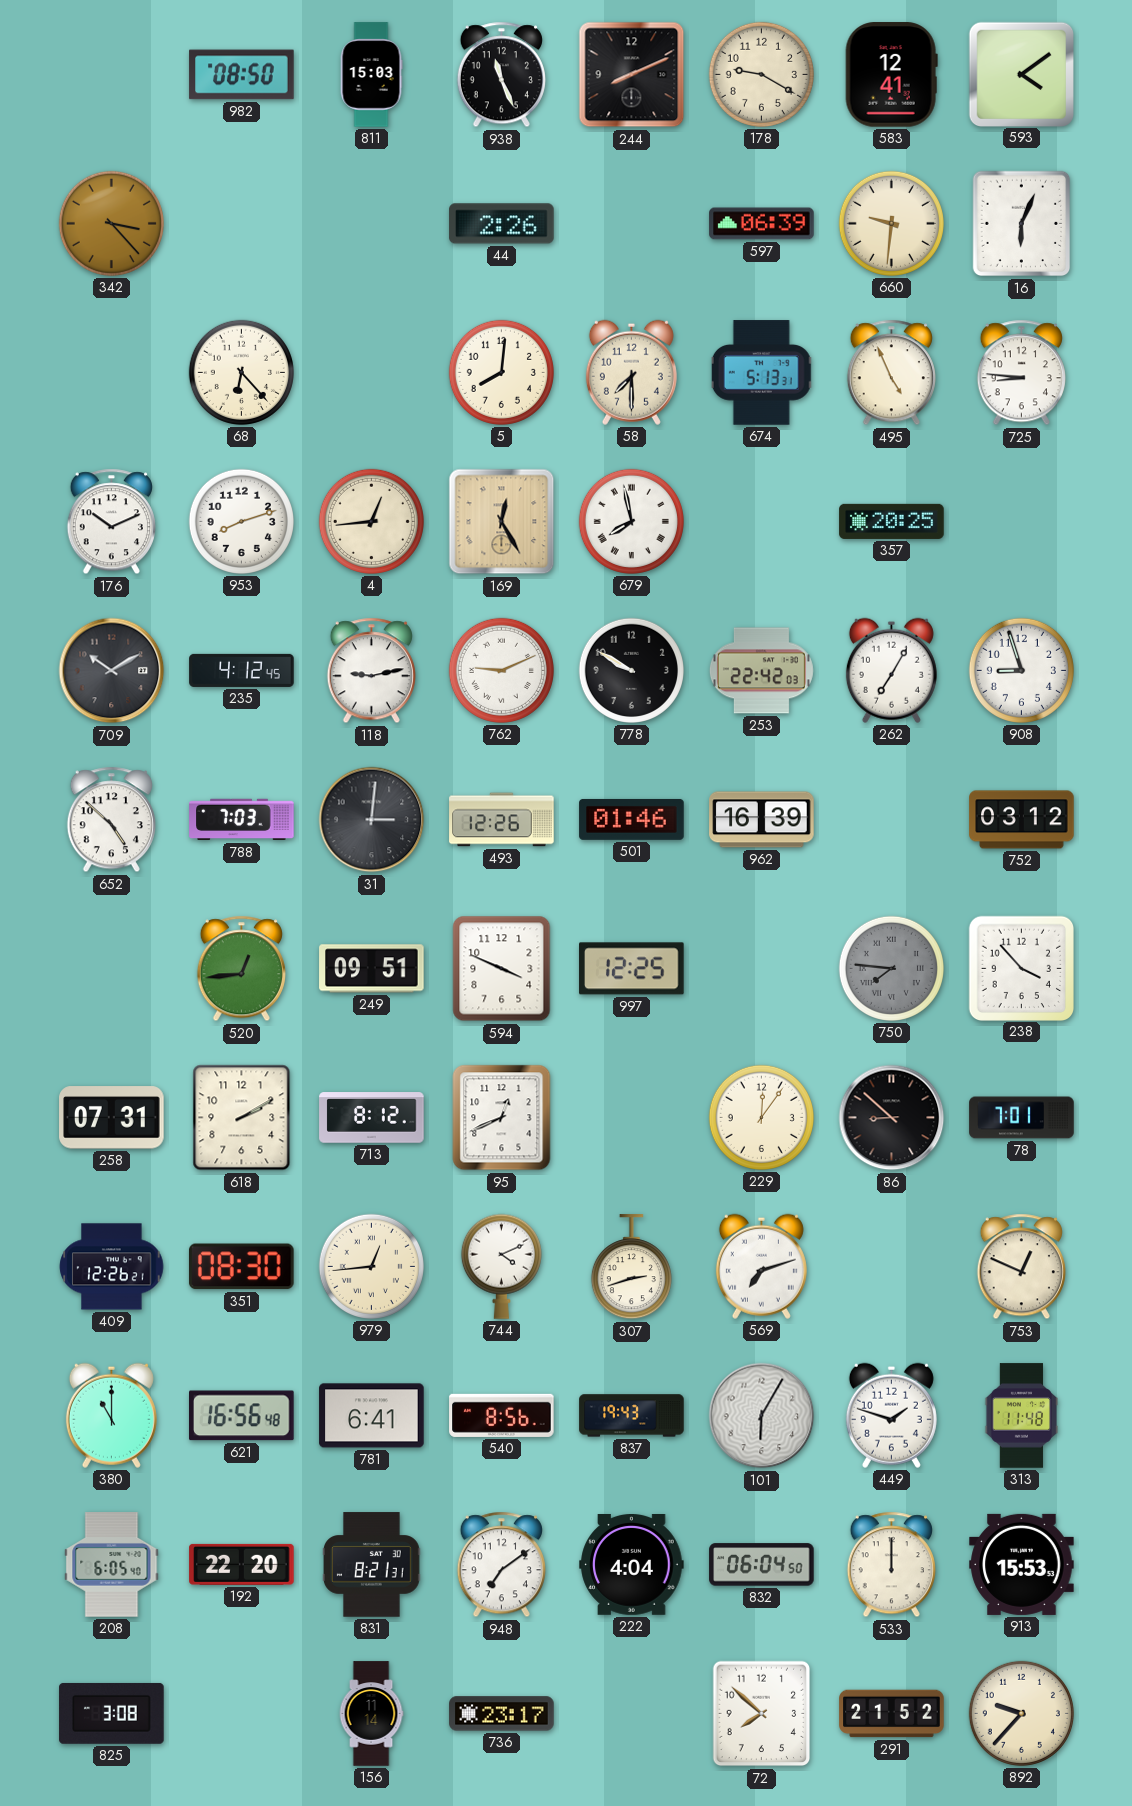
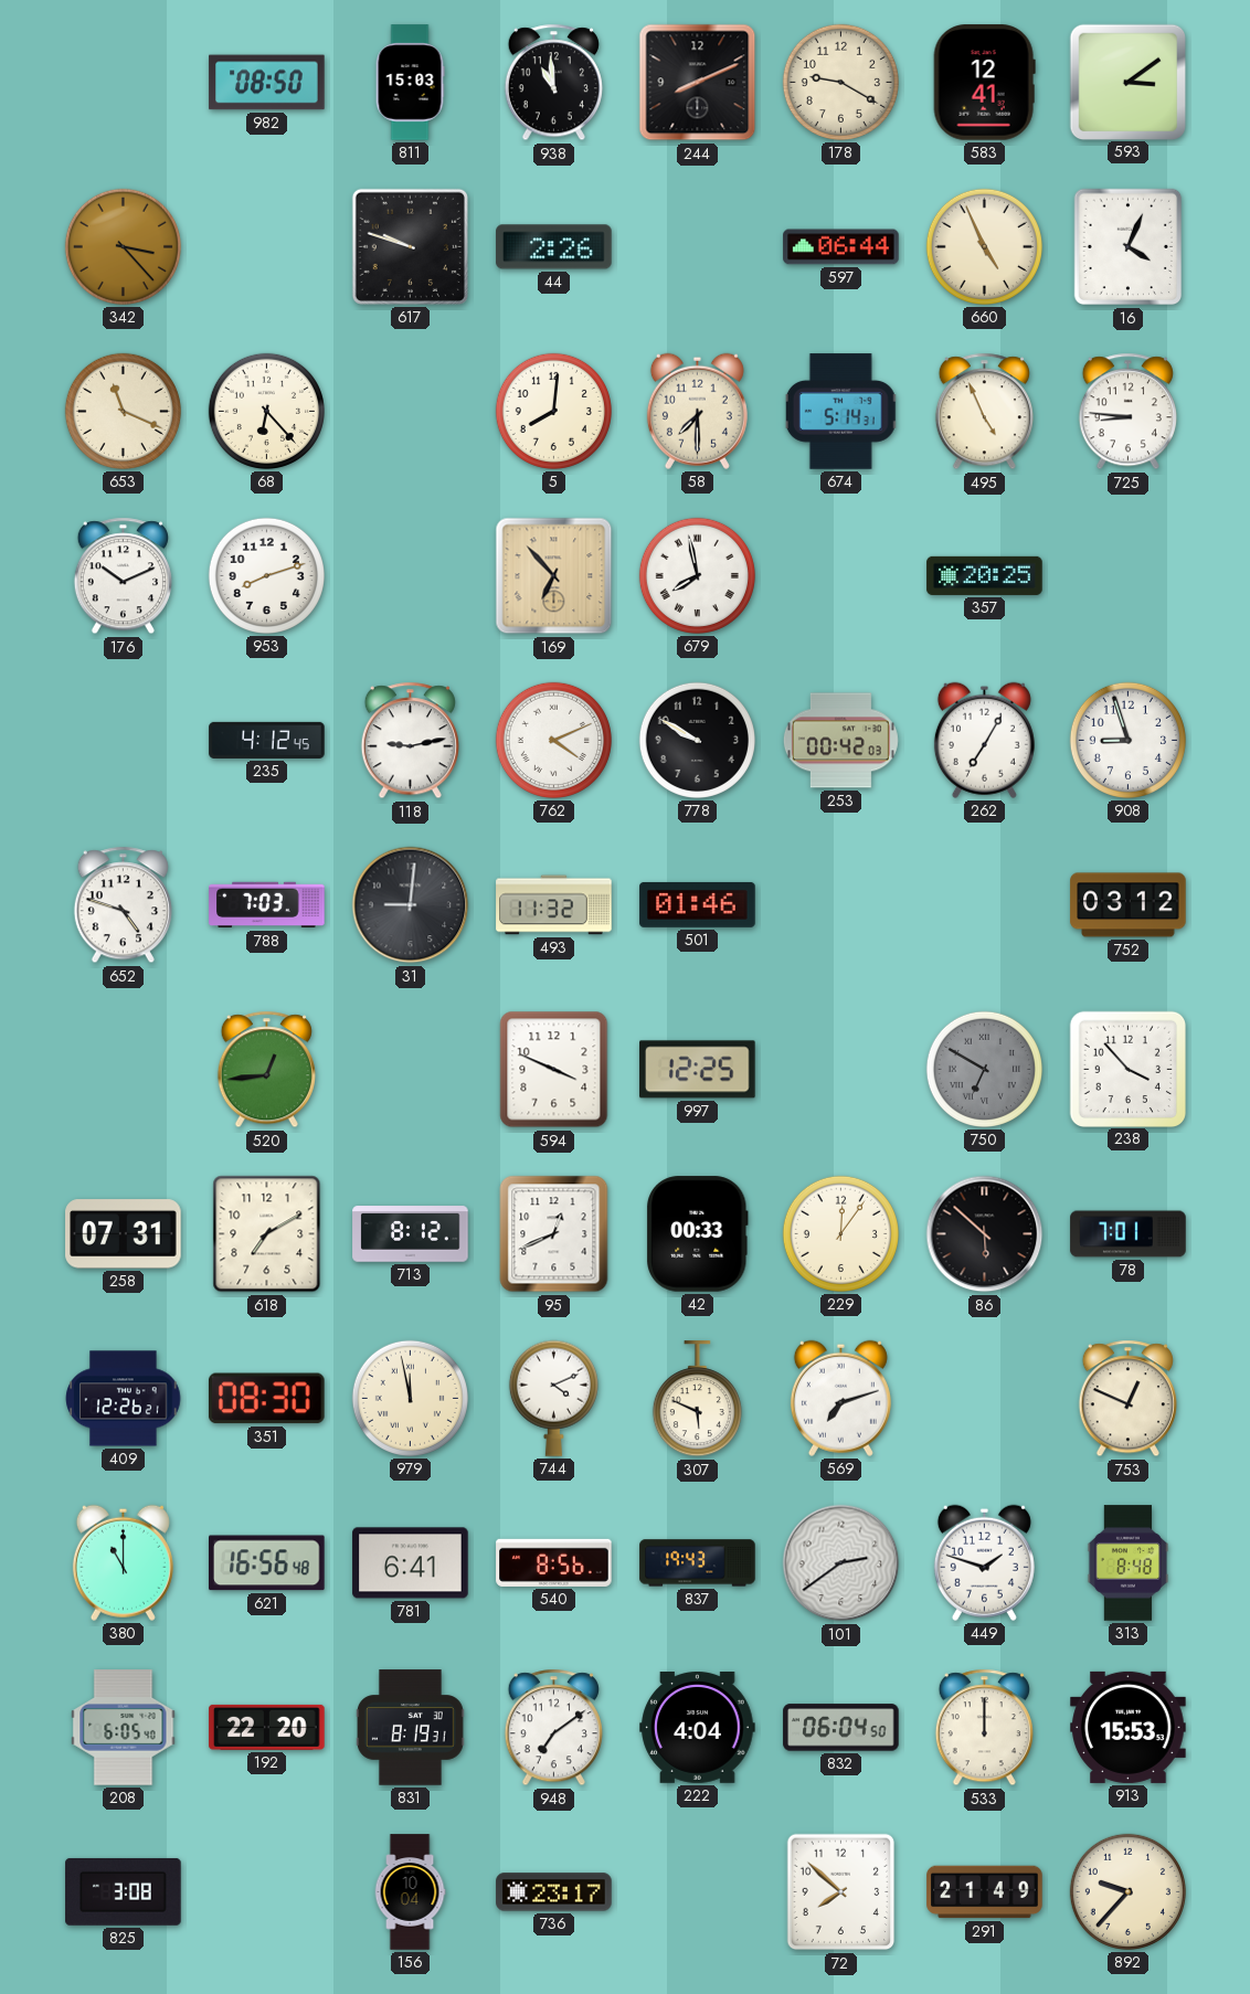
938: 11:26 -> 10:59 (553, 83)
593: 4:09 -> 3:09 (1127, 82)
617: none -> 9:48 (410, 246)
597: 06:39 -> 06:44 (841, 247)
660: 9:31 -> 4:56 (984, 246)
16: 6:04 -> 4:04 (1129, 247)
653: none -> 11:19 (123, 411)
674: 5:13 -> 5:14 (841, 412)
4: 12:44 -> none (371, 521)
169: 12:25 -> 6:53 (554, 576)
709: 10:10 -> none (112, 671)
762: 9:11 -> 4:11 (553, 740)
253: 22:42 -> 00:42 (840, 741)
652: 4:52 -> 4:48 (123, 905)
31: 3:01 -> 9:01 (411, 905)
493: 12:26 -> 11:32 (554, 905)
962: 16:39 -> none (762, 820)
249: 09:51 -> none (372, 969)
750: 7:46 -> 6:50 (984, 1069)
618: 2:10 -> 7:10 (267, 1234)
42: none -> 00:33 (698, 1234)
86: 8:52 -> 5:52 (985, 1234)
979: 12:44 -> 11:58 (410, 1398)
307: 2:42 -> 5:49 (697, 1399)
101: 6:05 -> 2:39 (841, 1563)
313: 11:48 -> 8:48 (1127, 1563)
831: 8:21 -> 8:19 (411, 1728)
156: 11:14 -> 10:04 (410, 1892)
291: 21:52 -> 21:49 (985, 1892)
